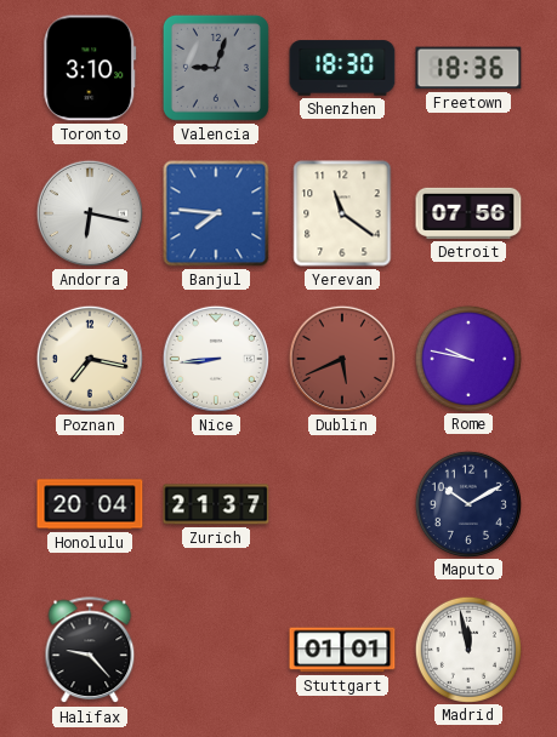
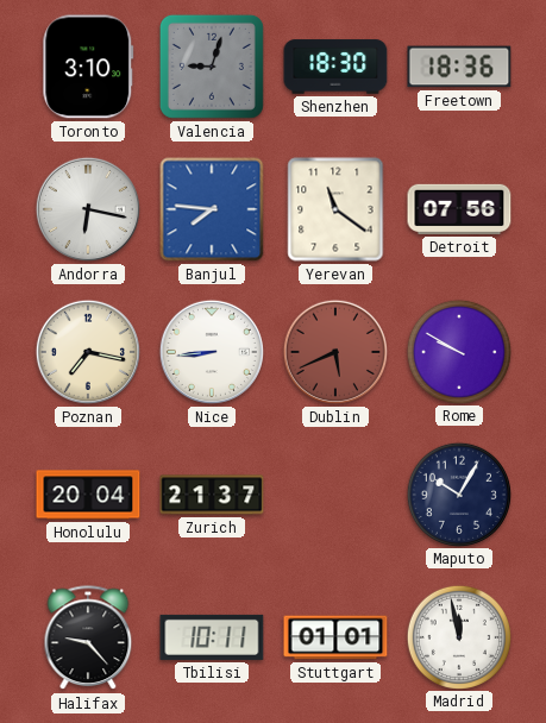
Rome: 9:47 -> 9:50 (458, 351)
Maputo: 10:10 -> 10:05 (458, 493)
Tbilisi: none -> 10:11 (212, 637)
